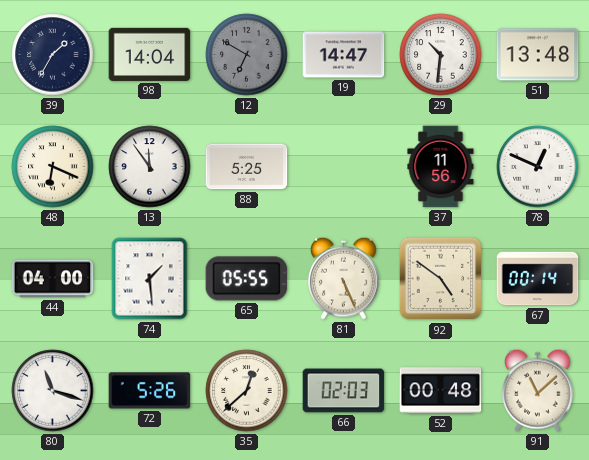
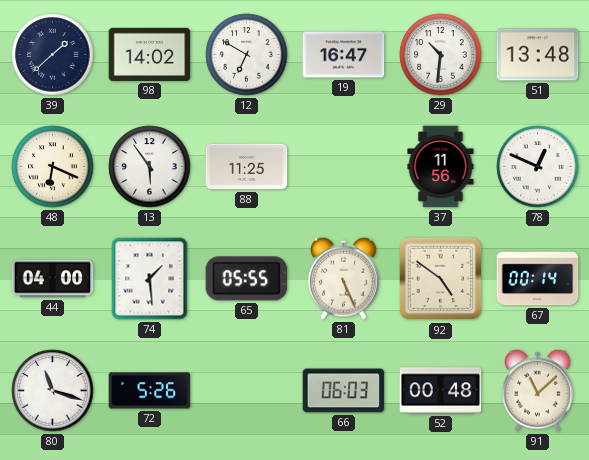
39: 1:35 -> 1:38 (53, 55)
98: 14:04 -> 14:02 (150, 54)
12 dial: grey -> white (247, 55)
19: 14:47 -> 16:47 (344, 55)
13: 11:54 -> 5:54 (150, 167)
88: 5:25 -> 11:25 (247, 167)
35: 12:38 -> none (247, 391)
66: 02:03 -> 06:03 (344, 391)
